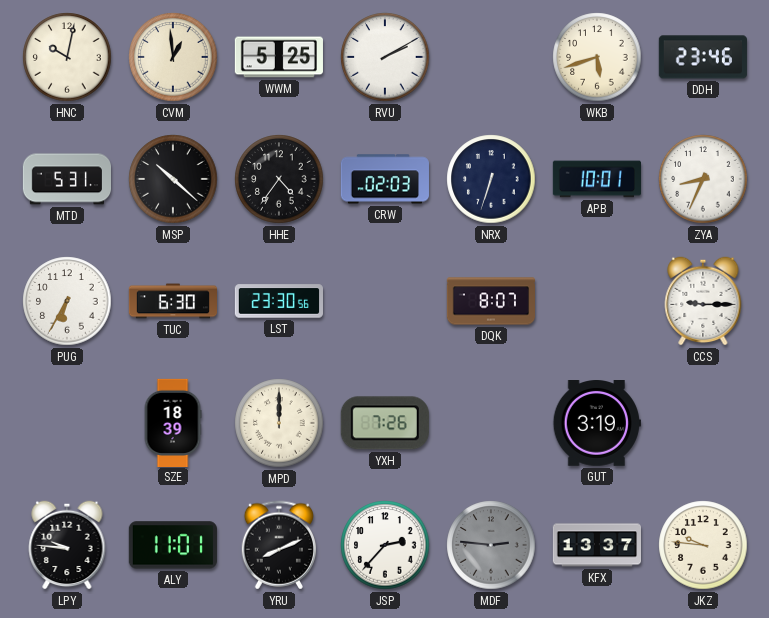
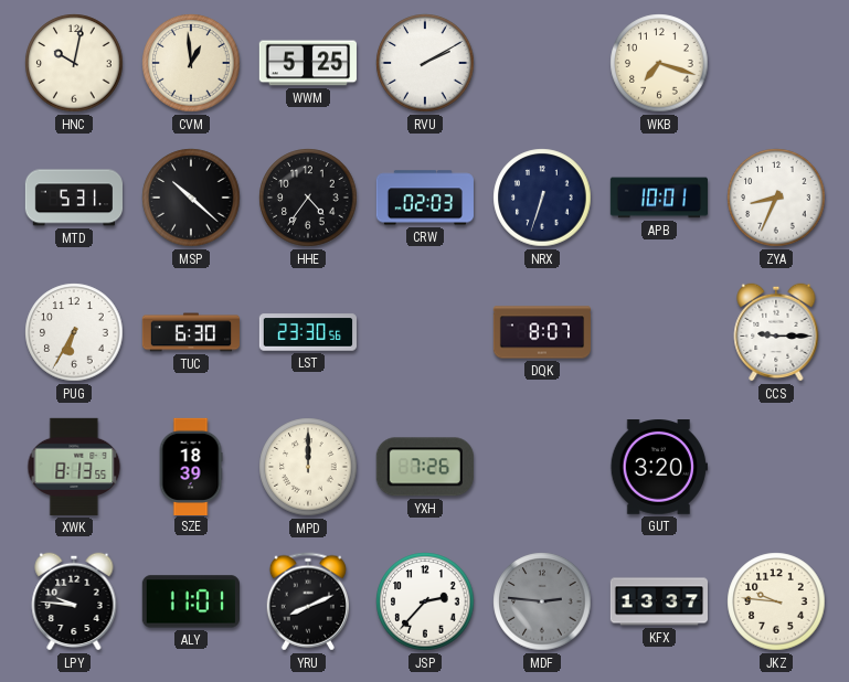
WKB: 5:42 -> 7:18 (659, 63)
DDH: 23:46 -> none (703, 57)
XWK: none -> 8:13 (74, 467)
GUT: 3:19 -> 3:20 (659, 468)
